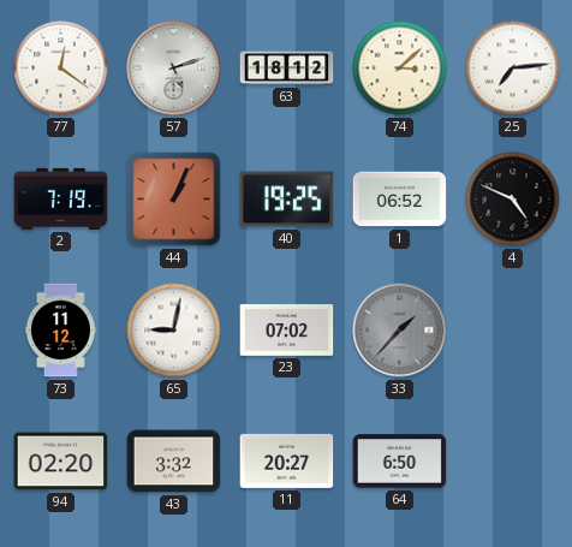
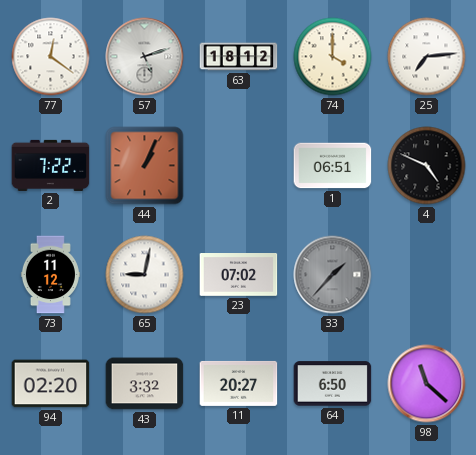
74: 3:08 -> 4:00 (333, 57)
2: 7:19 -> 7:22 (51, 165)
40: 19:25 -> none (287, 200)
1: 06:52 -> 06:51 (333, 166)
98: none -> 11:22 (427, 384)
